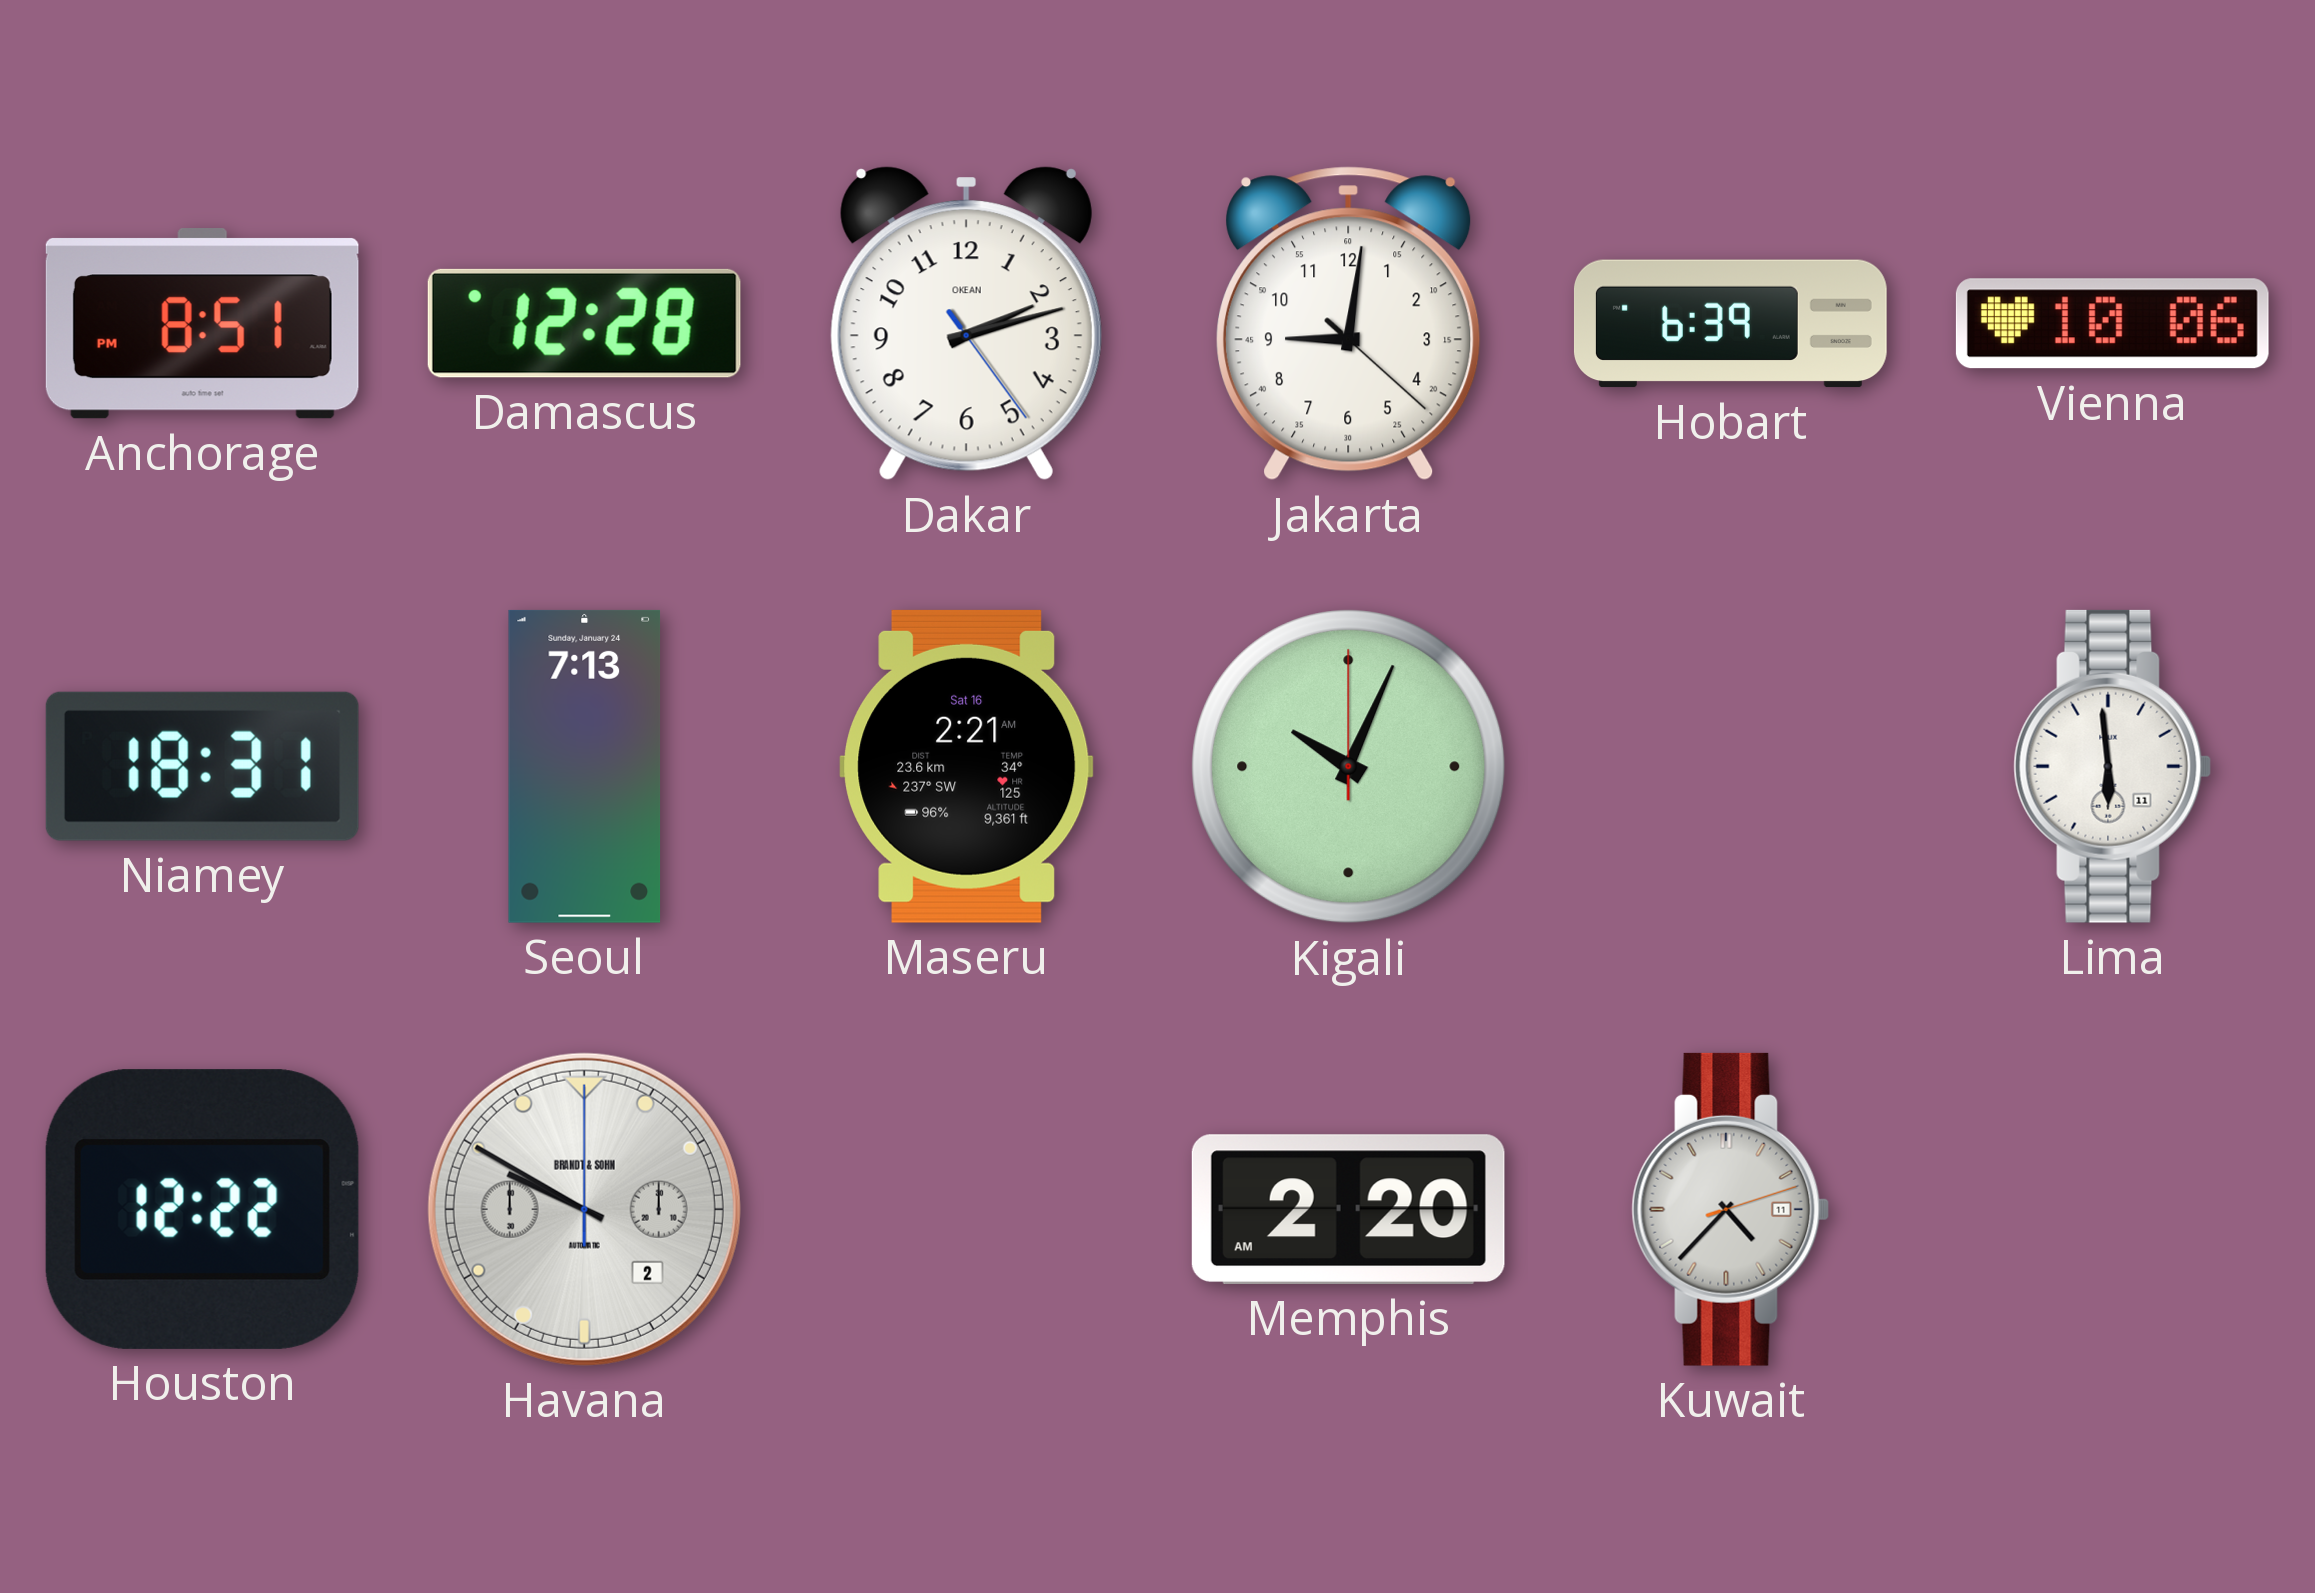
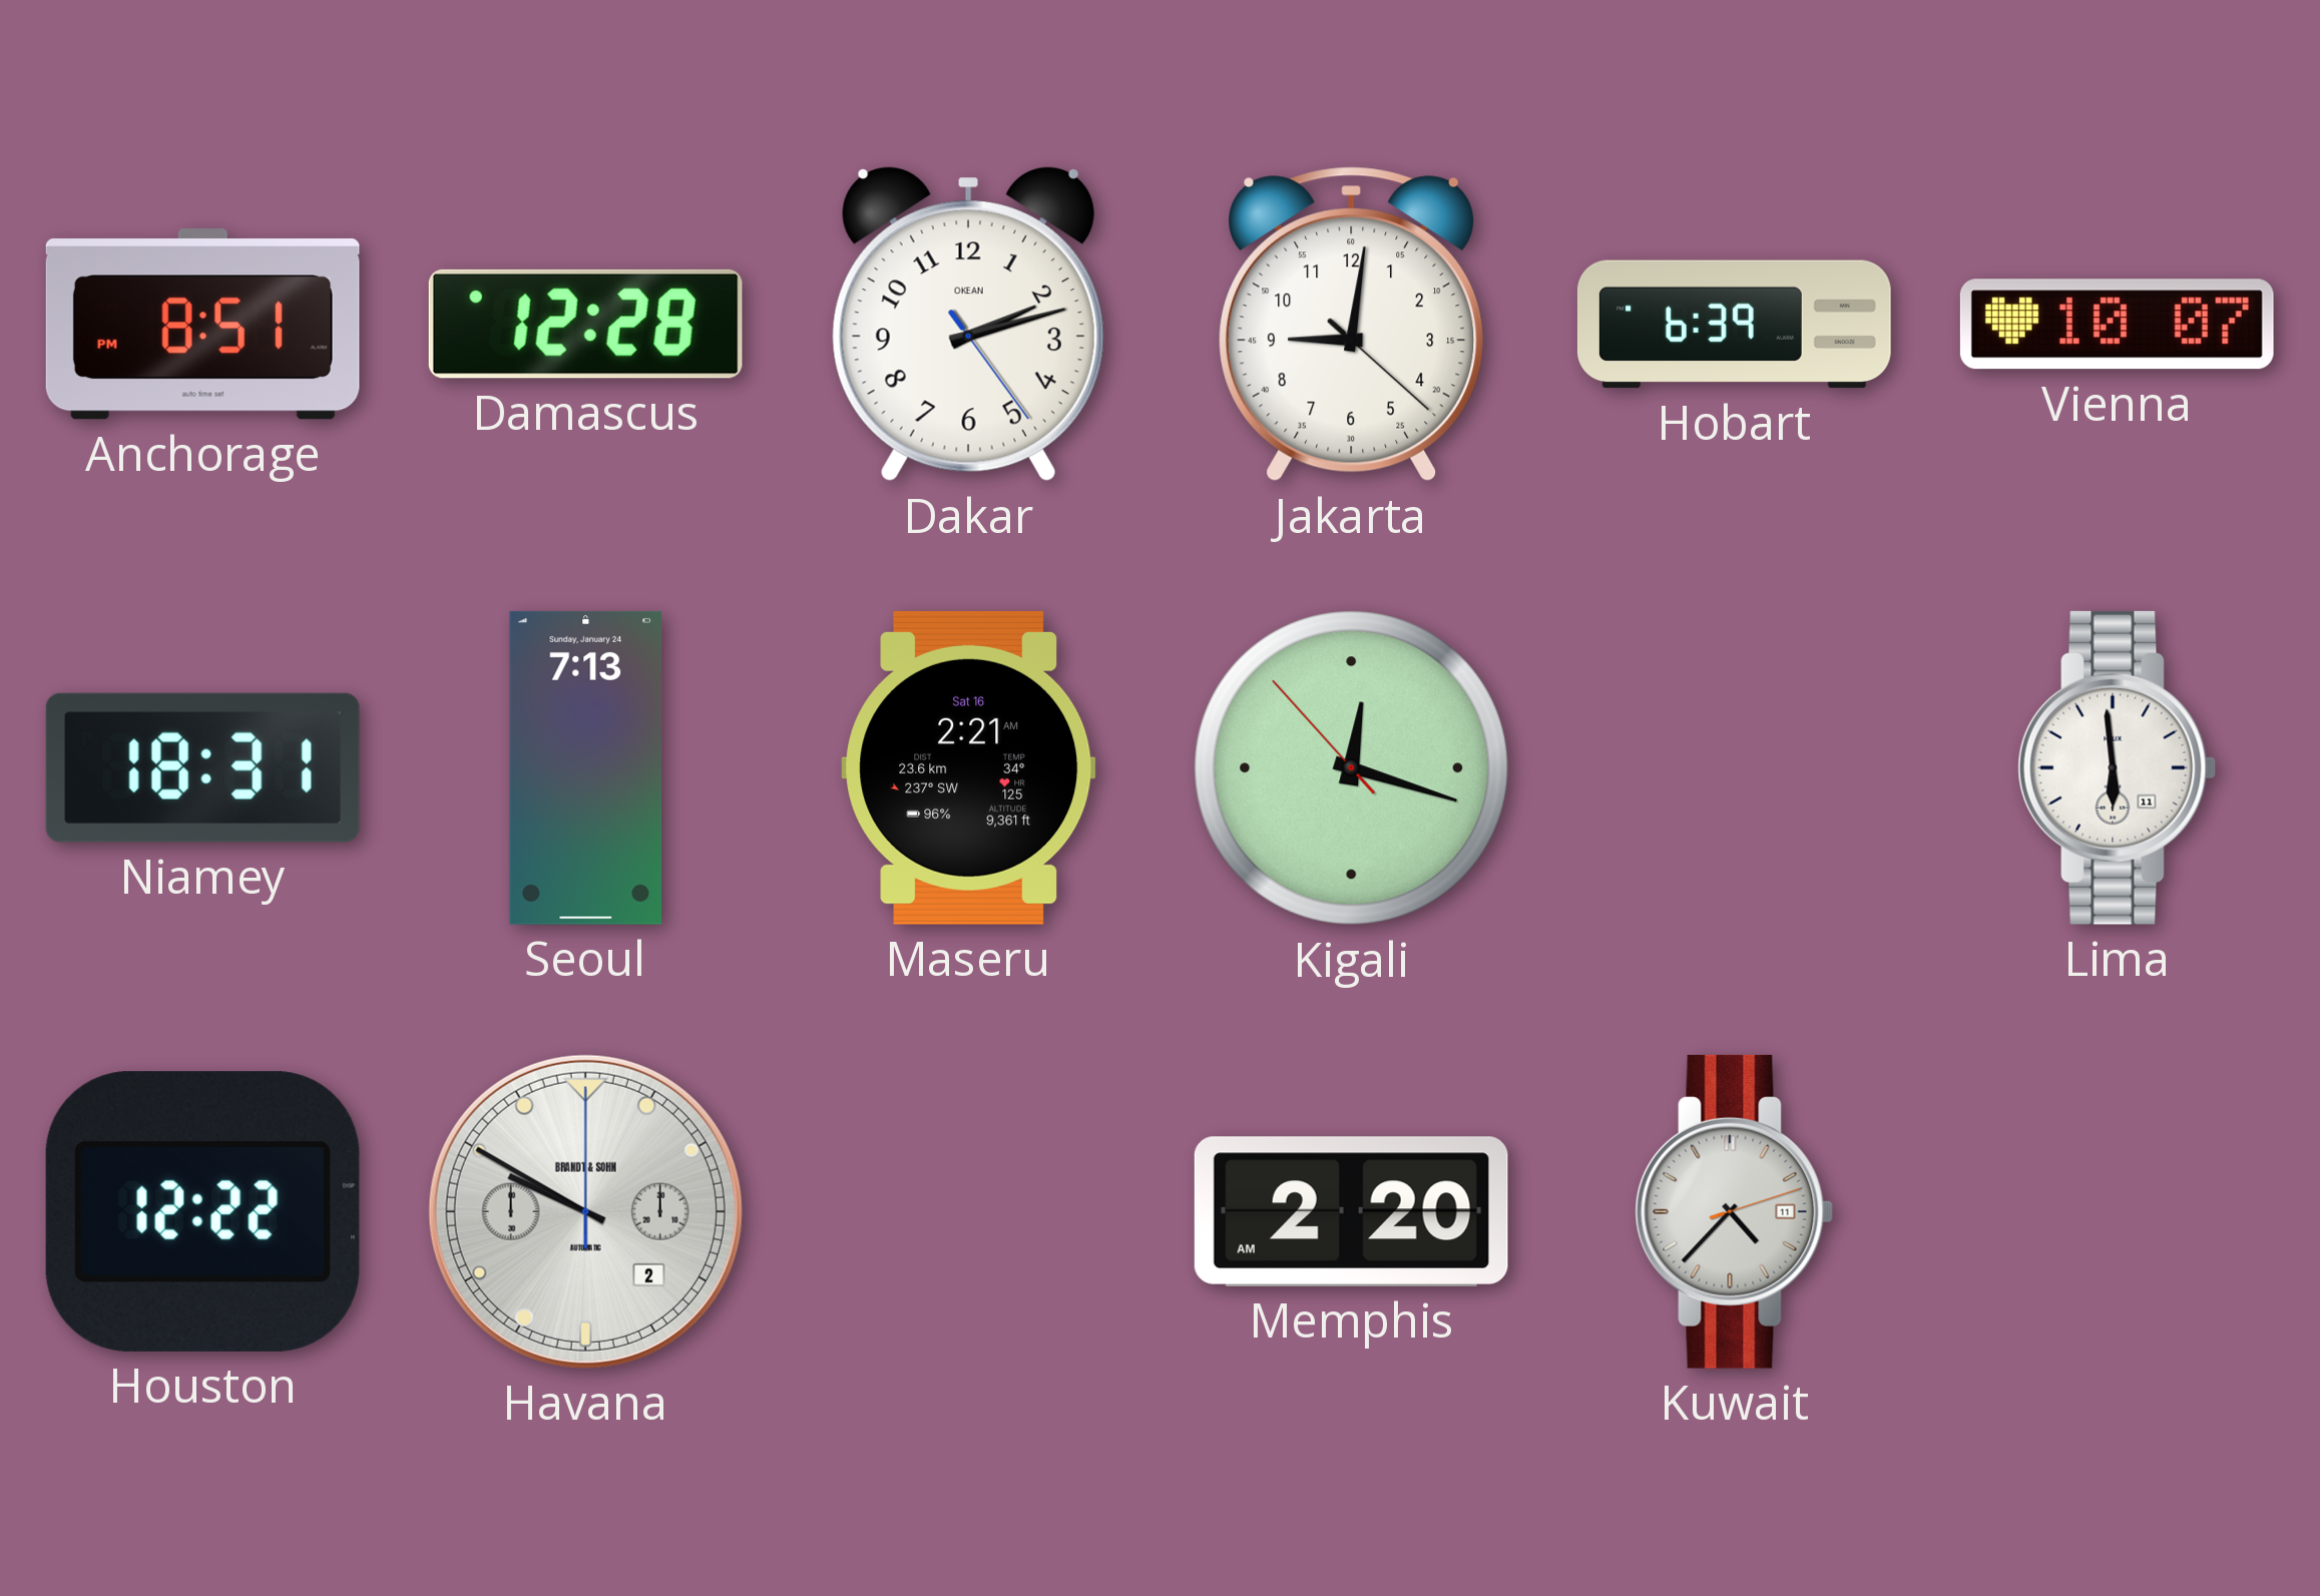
Vienna: 10:06 -> 10:07 (2117, 325)
Kigali: 10:04 -> 12:17 (1352, 768)
